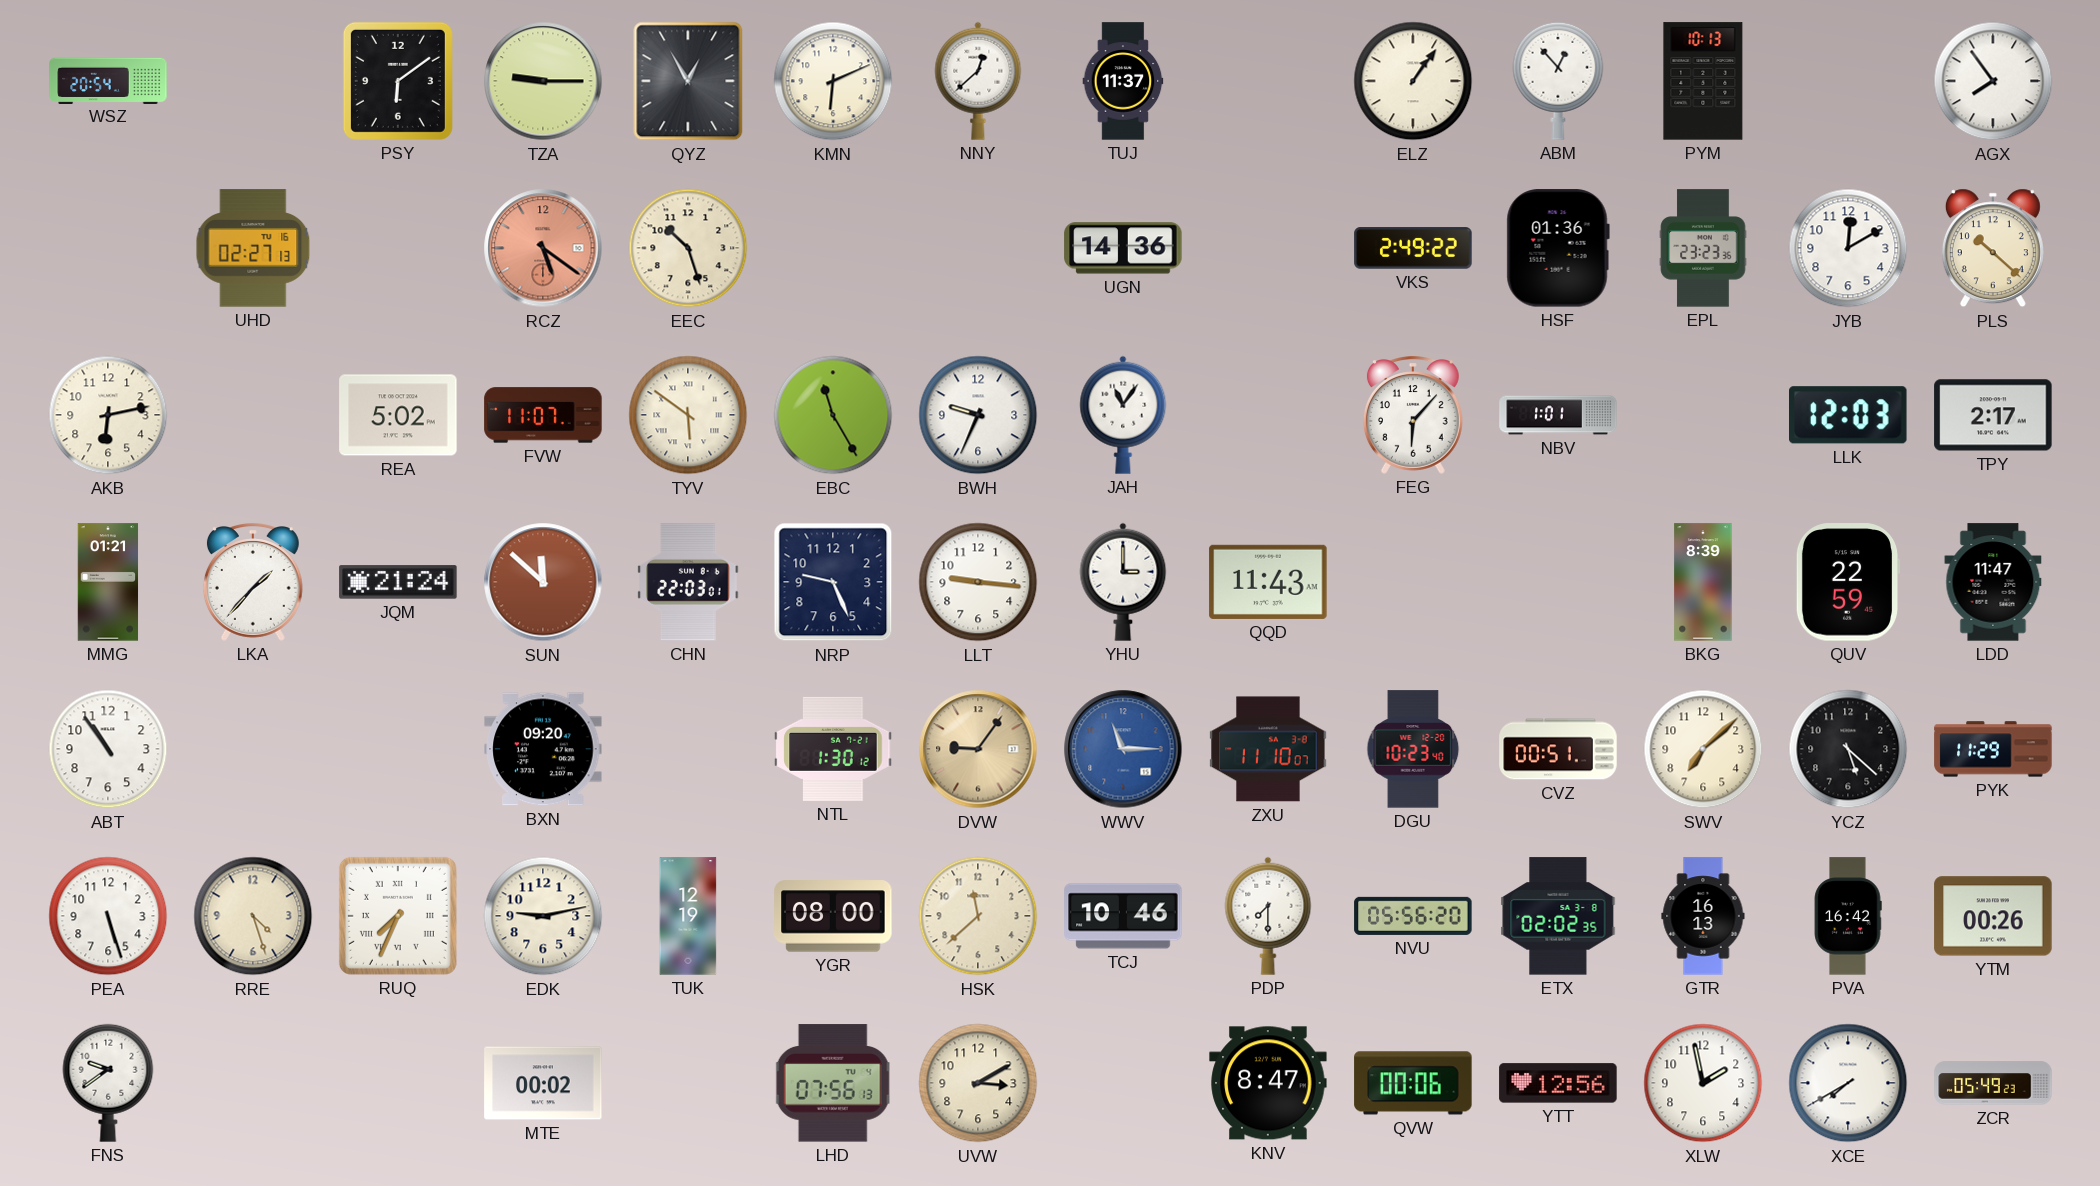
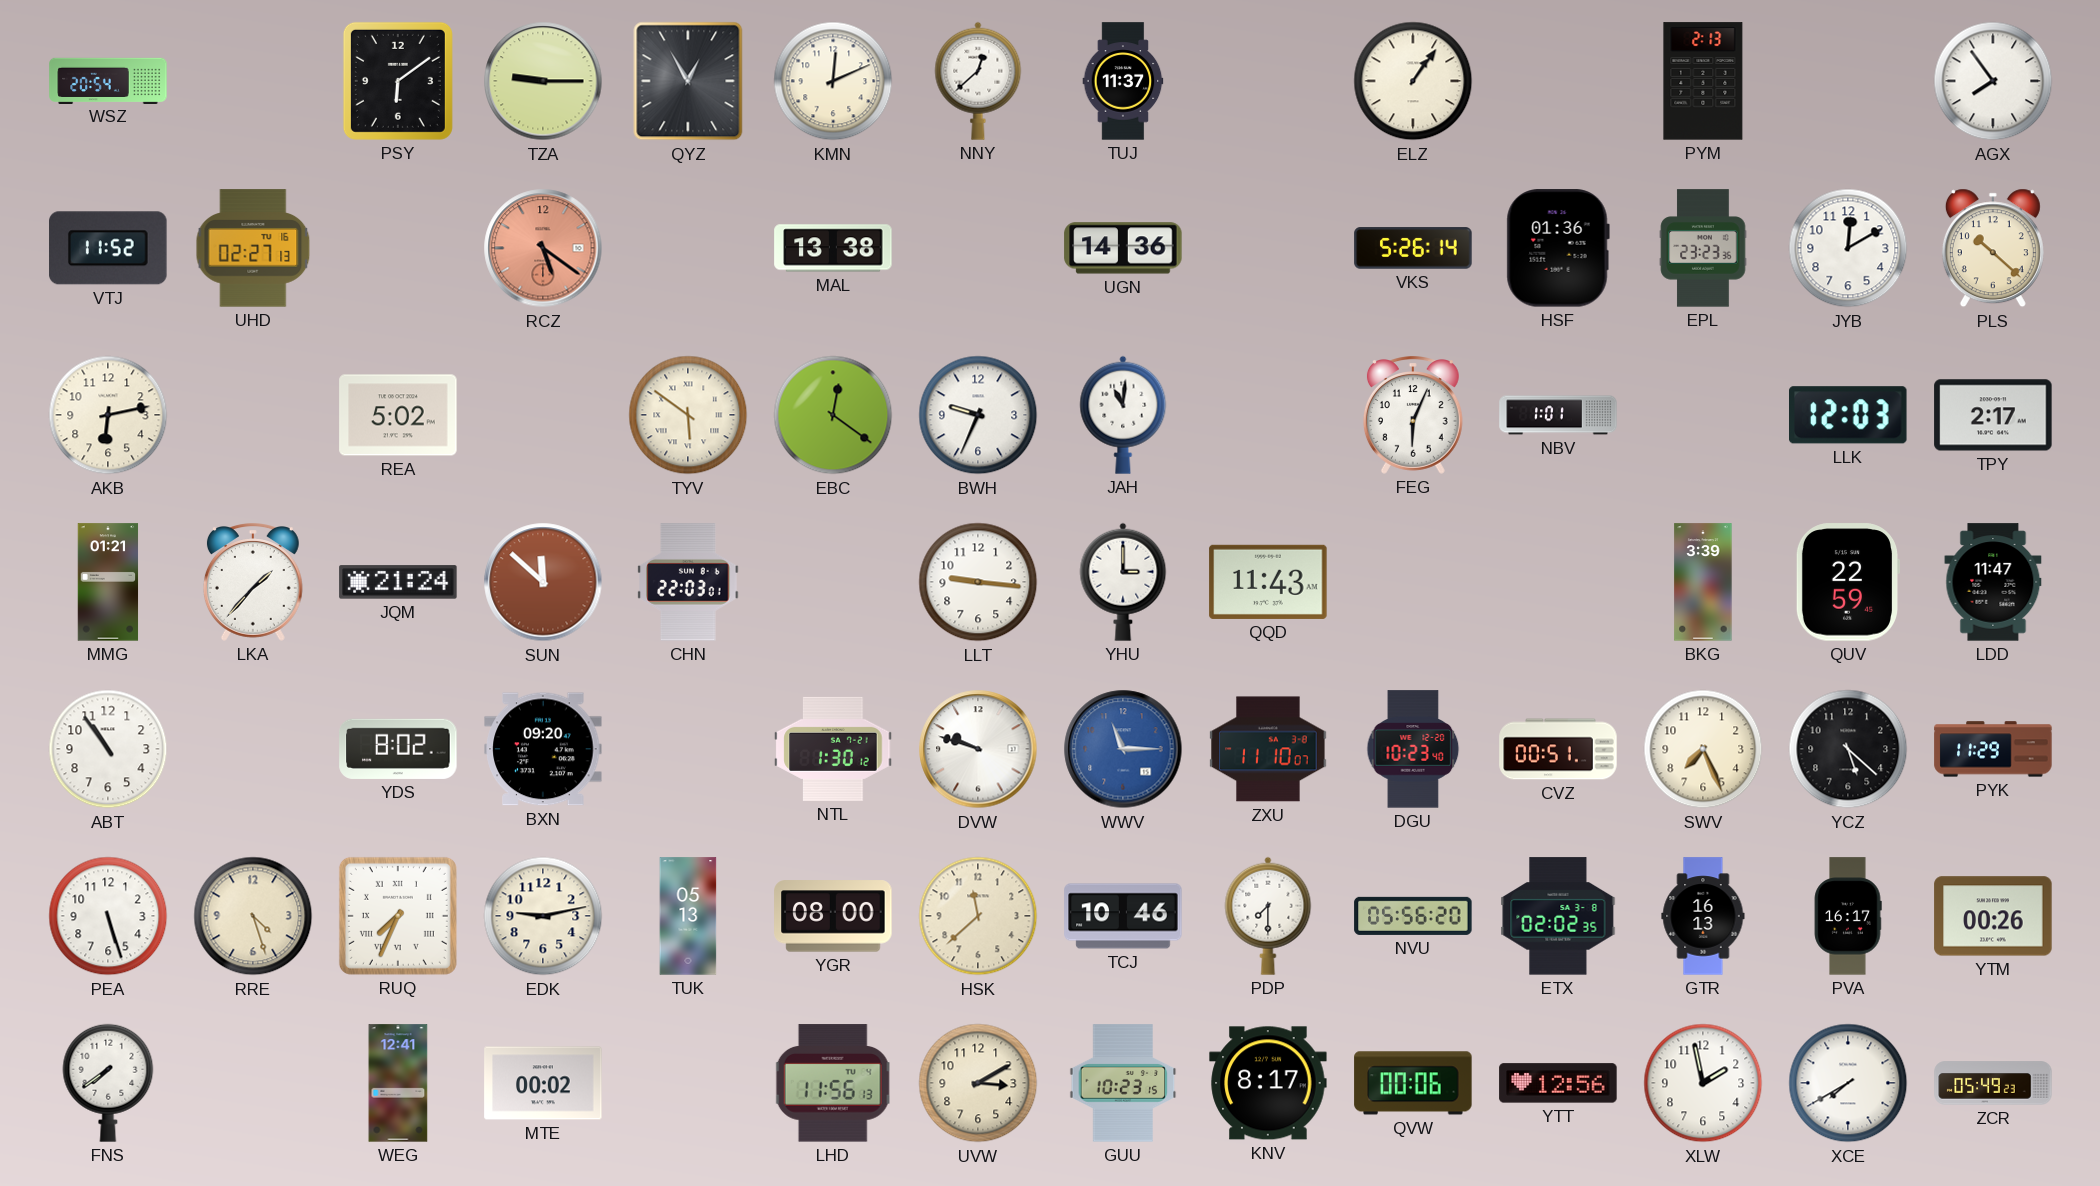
KMN: 6:11 -> 12:11 (833, 81)
ABM: 12:53 -> none (1558, 81)
PYM: 10:13 -> 2:13 (1703, 81)
VTJ: none -> 11:52 (108, 248)
EEC: 10:27 -> none (688, 248)
MAL: none -> 13:38 (833, 248)
VKS: 2:49 -> 5:26 (1413, 248)
FVW: 11:07 -> none (543, 415)
EBC: 11:25 -> 12:21 (833, 415)
JAH: 11:06 -> 11:01 (1123, 415)
FEG: 6:07 -> 6:04 (1413, 415)
NRP: 9:26 -> none (833, 582)
BKG: 8:39 -> 3:39 (1703, 582)
YDS: none -> 8:02 (398, 749)
DVW: 9:06 -> 9:48 (978, 749)
DVW dial: champagne -> white (978, 749)
SWV: 7:08 -> 7:26 (1703, 749)
TUK: 12:19 -> 05:13 (688, 916)
PVA: 16:42 -> 16:17 (1848, 916)
FNS: 9:39 -> 7:39 (108, 1083)
WEG: none -> 12:41 (398, 1083)
LHD: 07:56 -> 11:56 (833, 1083)
GUU: none -> 10:23 (1123, 1083)
KNV: 8:47 -> 8:17 (1268, 1083)
